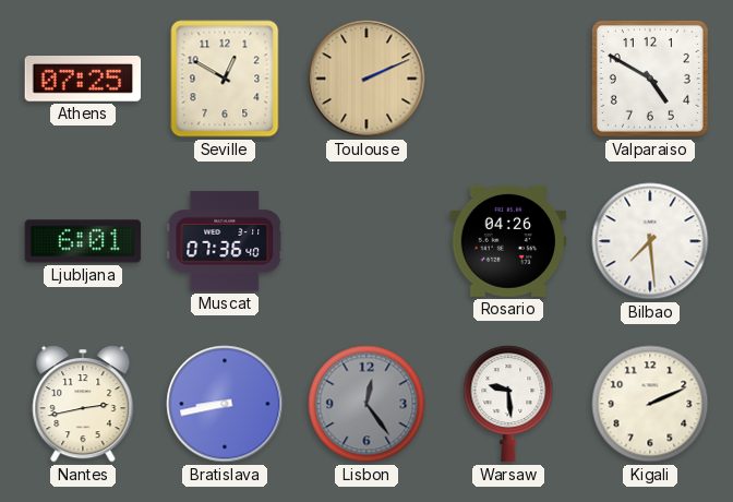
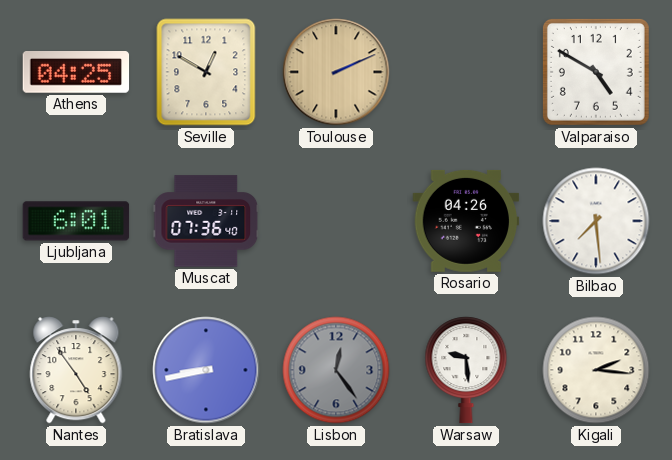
Athens: 07:25 -> 04:25 (76, 72)
Nantes: 2:43 -> 4:54 (76, 370)
Kigali: 2:11 -> 2:16 (596, 370)
